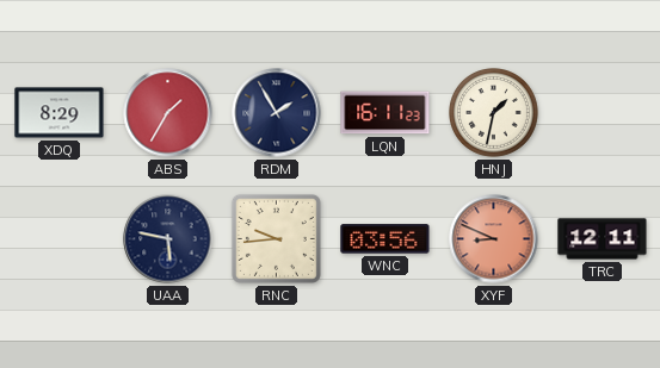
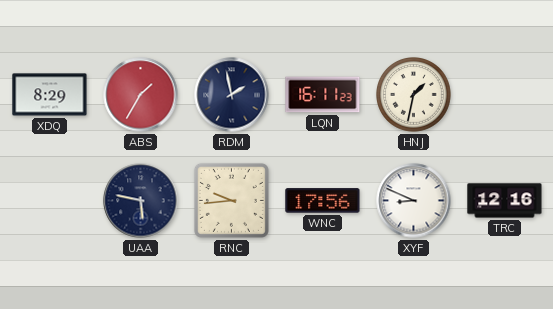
RDM: 1:55 -> 1:58 (232, 95)
WNC: 03:56 -> 17:56 (323, 201)
XYF dial: salmon -> white (414, 201)
TRC: 12:11 -> 12:16 (505, 201)
